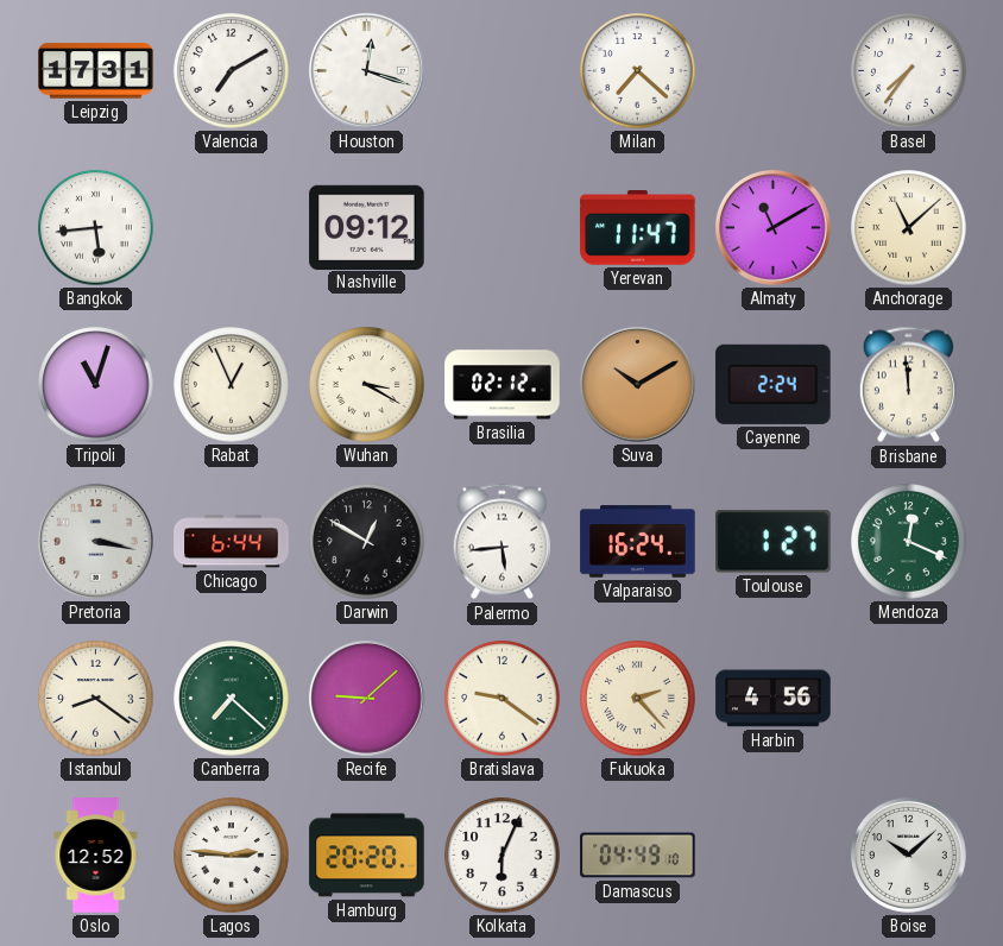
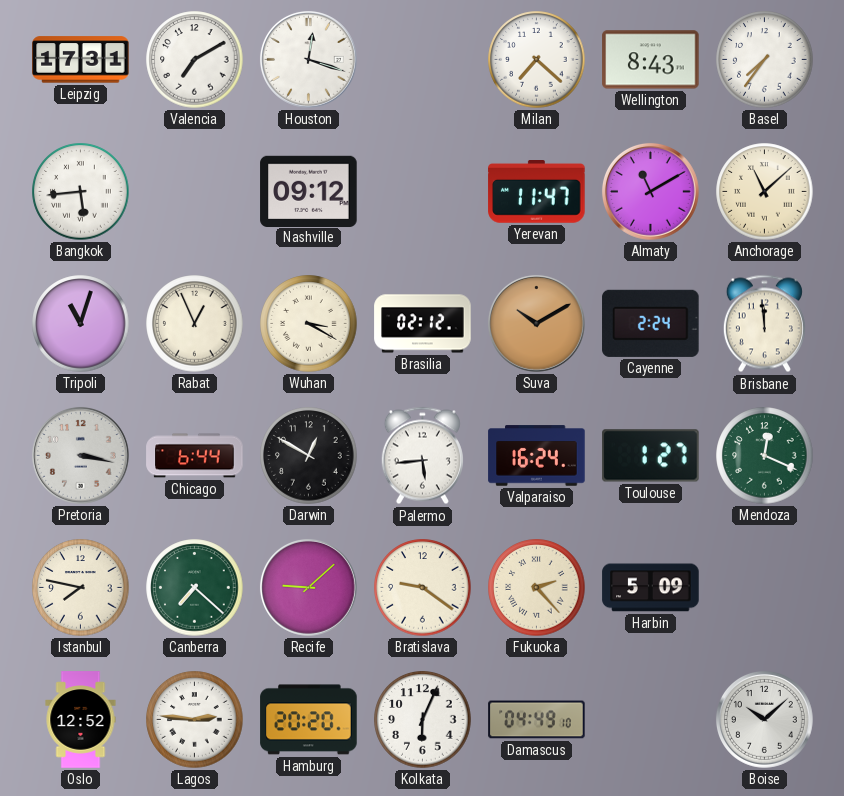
Wellington: none -> 8:43 (651, 60)
Istanbul: 8:21 -> 7:47 (81, 588)
Harbin: 4:56 -> 5:09 (651, 588)
